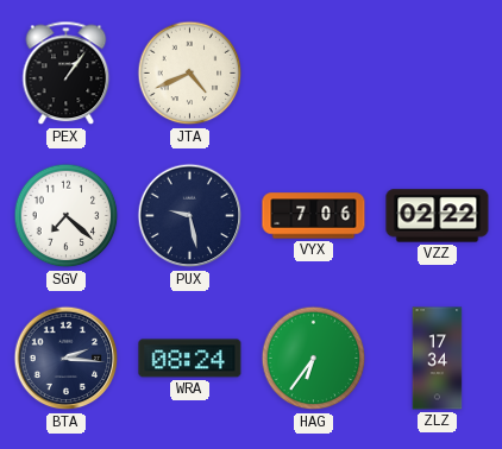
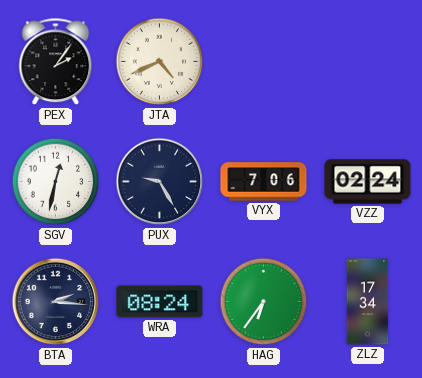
PEX: 1:06 -> 2:06 (56, 62)
SGV: 7:22 -> 12:32 (56, 182)
PUX: 9:28 -> 9:25 (160, 182)
VZZ: 02:22 -> 02:24 (368, 182)
